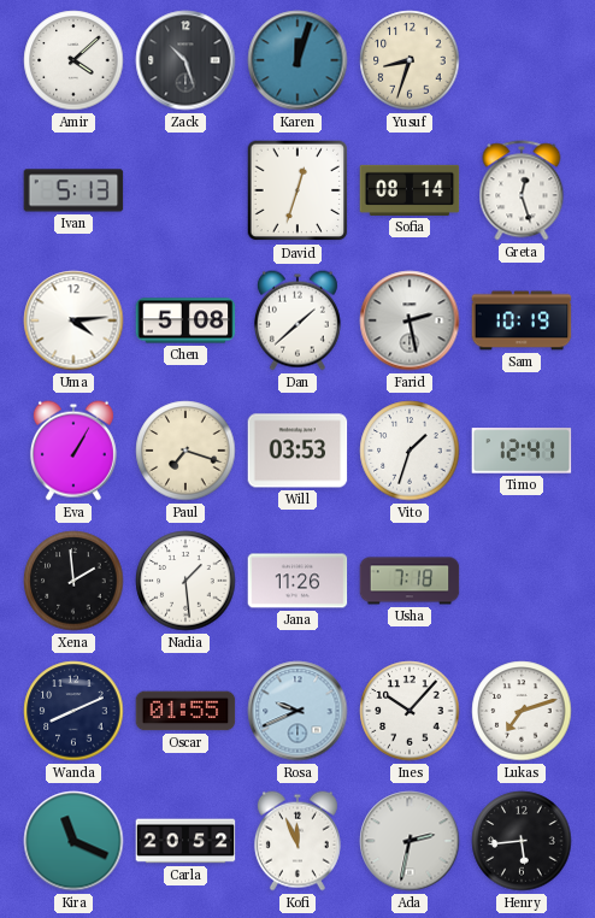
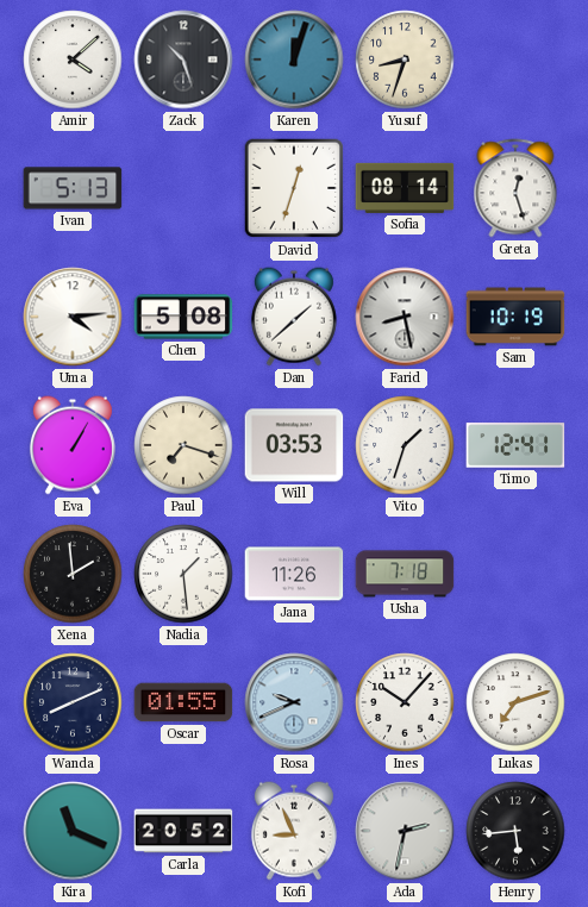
Farid: 2:28 -> 8:28 (405, 317)
Kofi: 11:56 -> 8:56 (294, 831)
